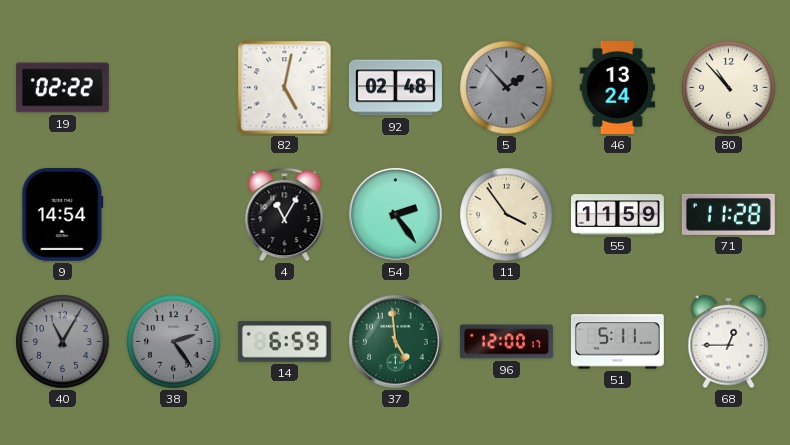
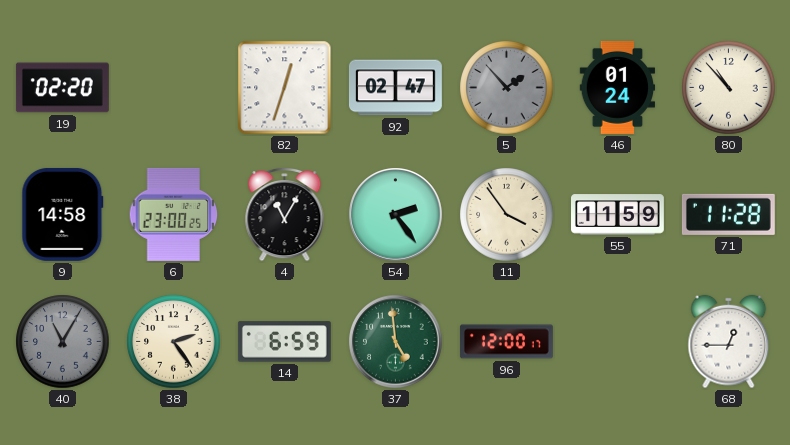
19: 02:22 -> 02:20 (62, 88)
82: 5:02 -> 12:33 (285, 88)
92: 02:48 -> 02:47 (395, 88)
46: 13:24 -> 01:24 (618, 87)
9: 14:54 -> 14:58 (63, 214)
6: none -> 23:00 (174, 214)
38 dial: grey -> cream (174, 342)
51: 5:11 -> none (617, 342)
